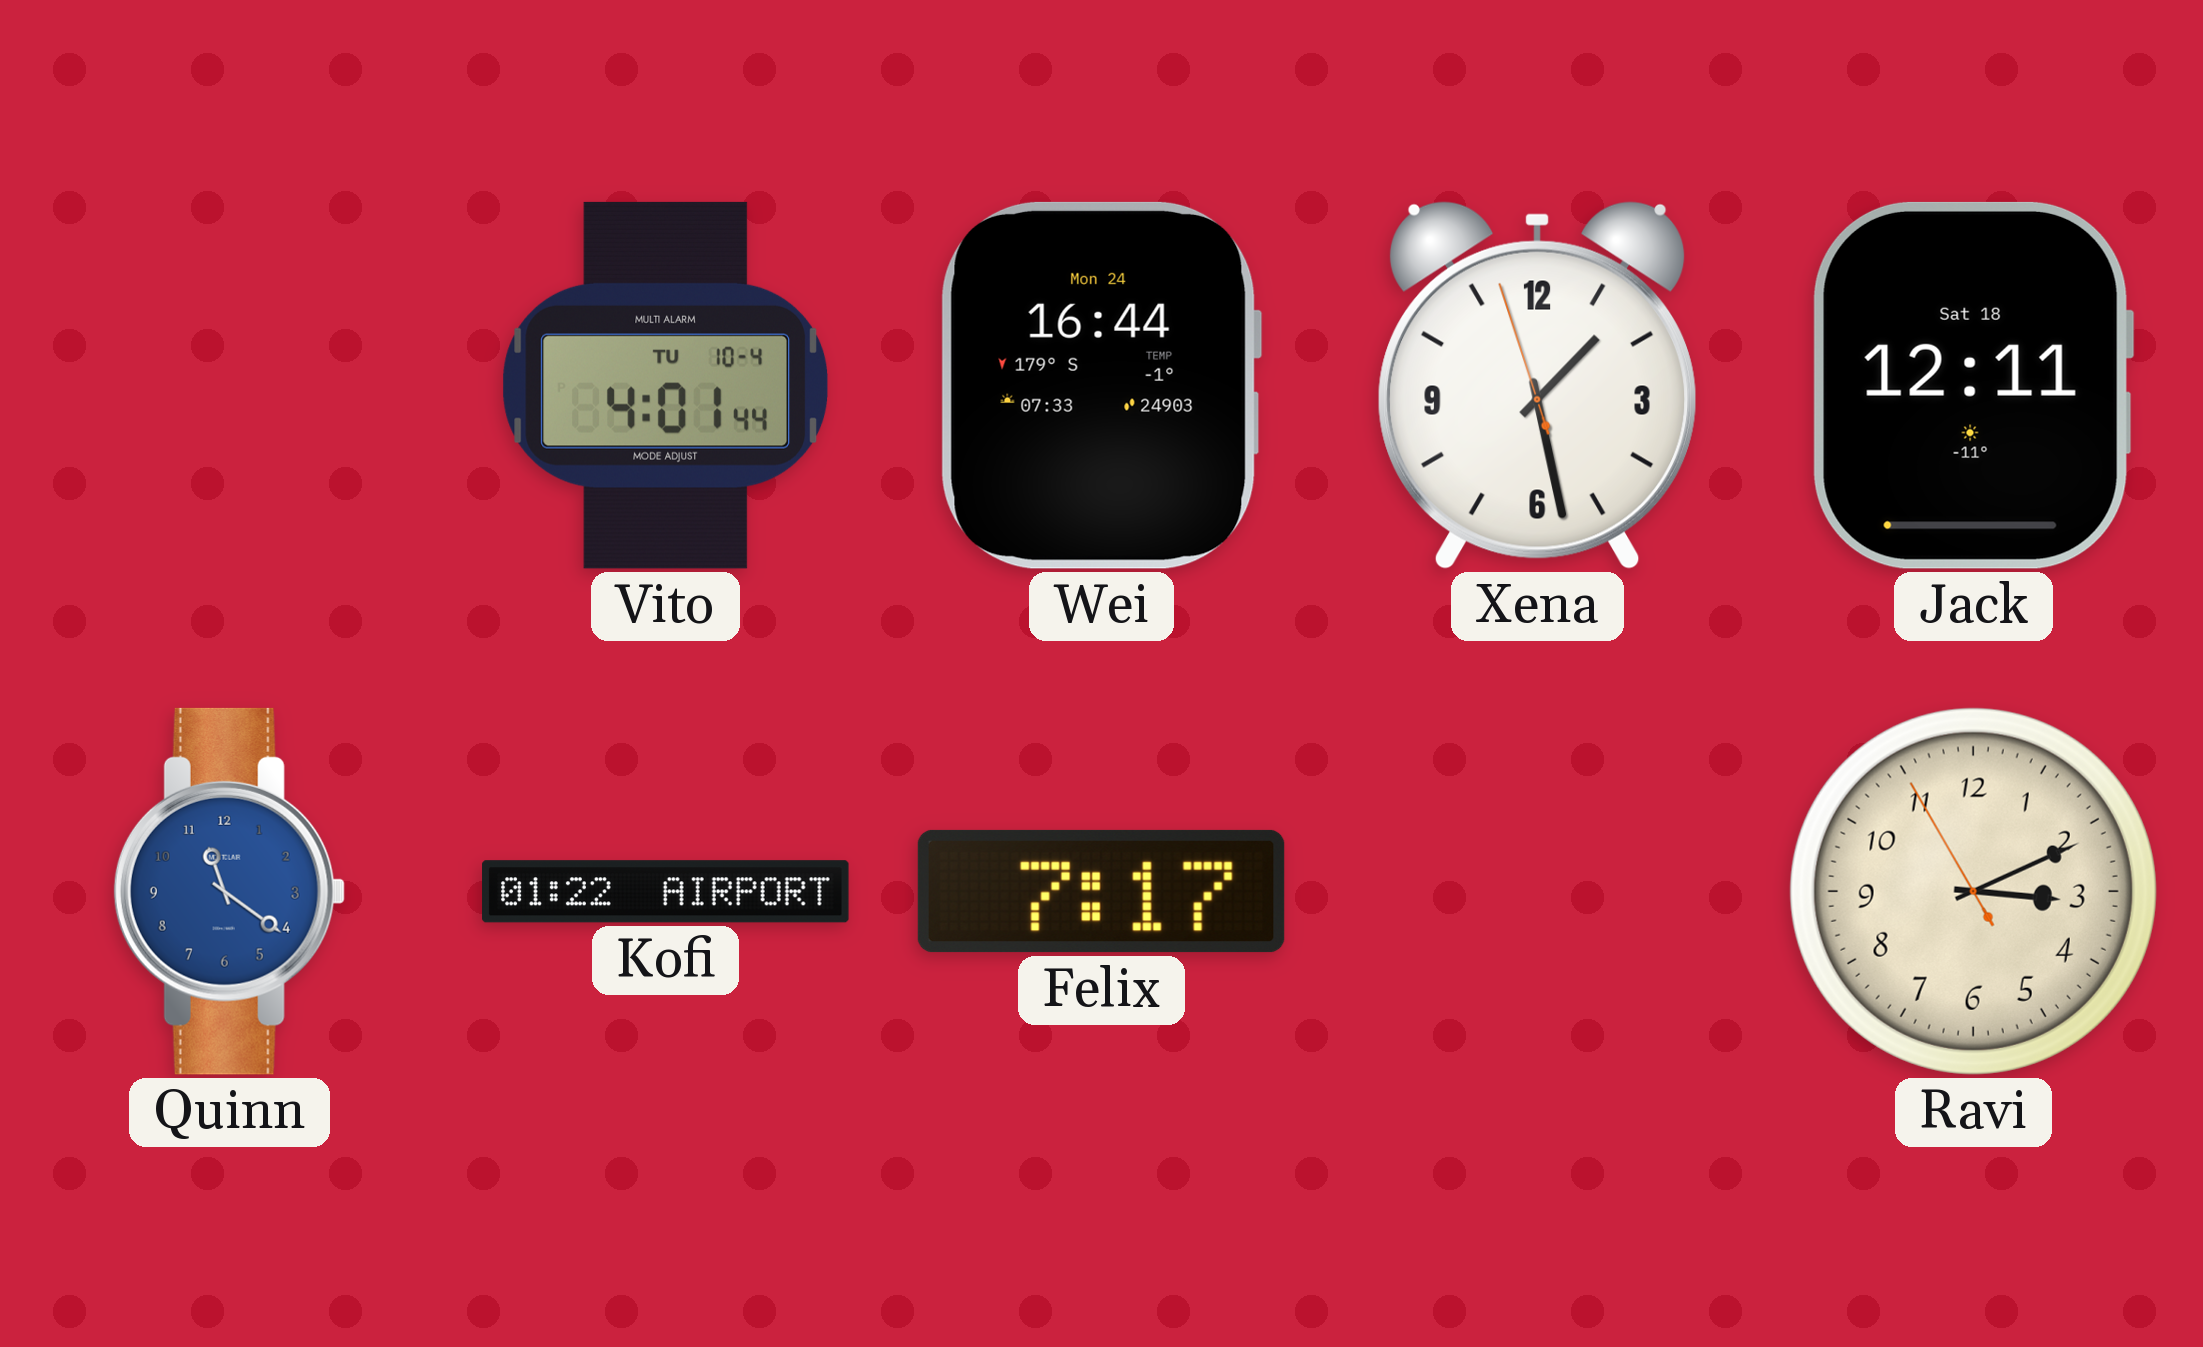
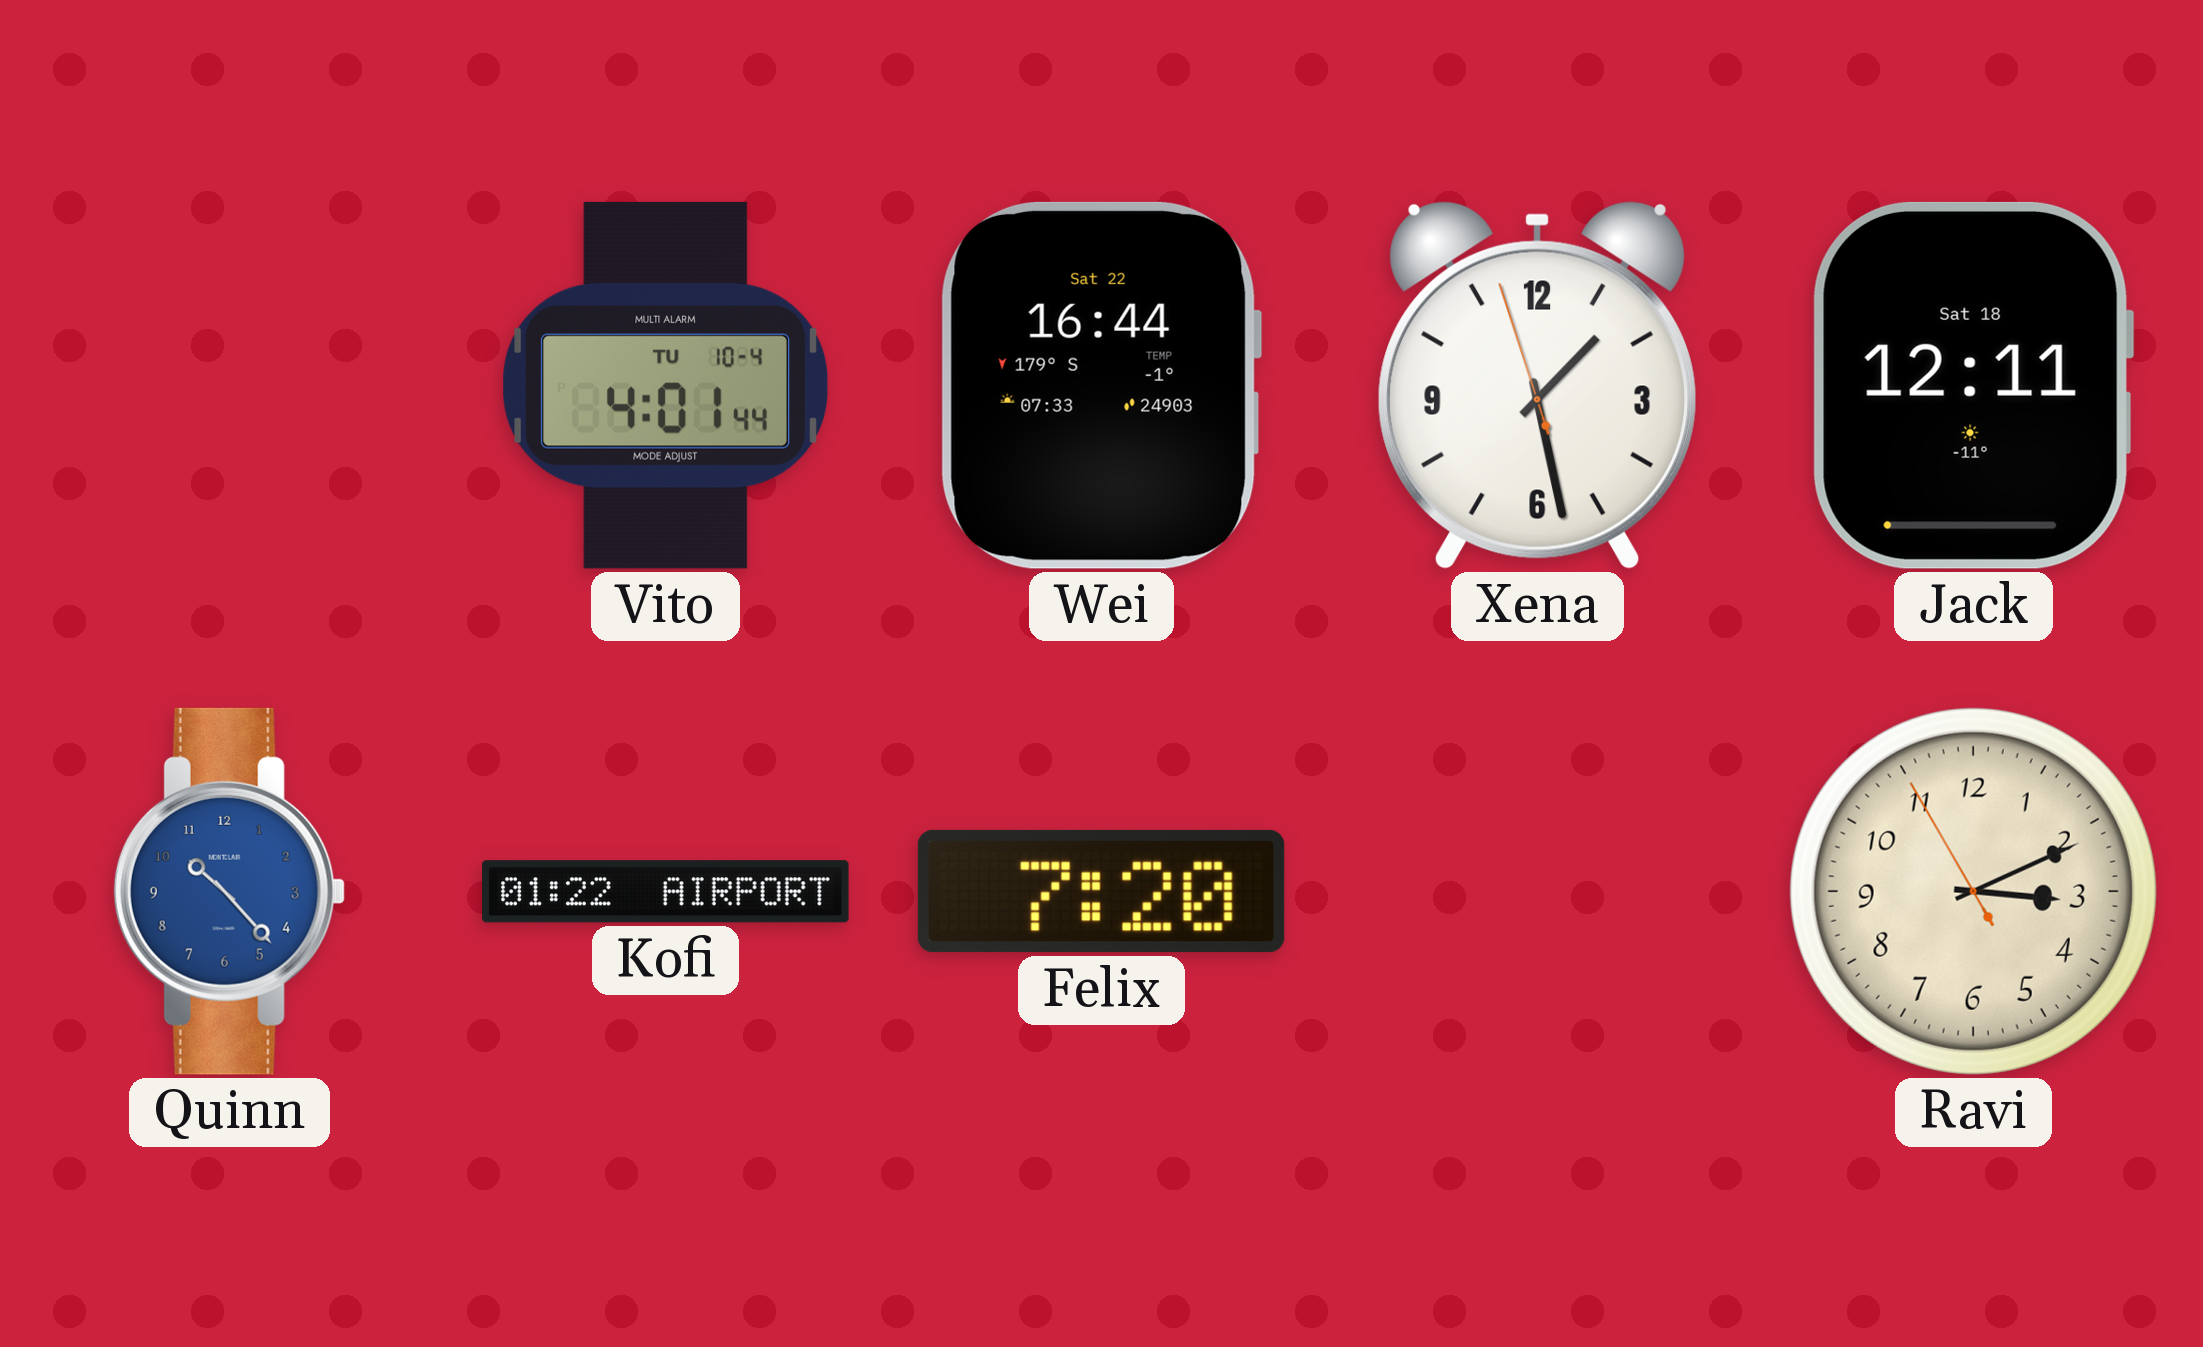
Wei date: Mon 24 -> Sat 22 (1101, 385)
Quinn: 11:21 -> 10:23 (229, 891)
Felix: 7:17 -> 7:20 (1101, 891)
